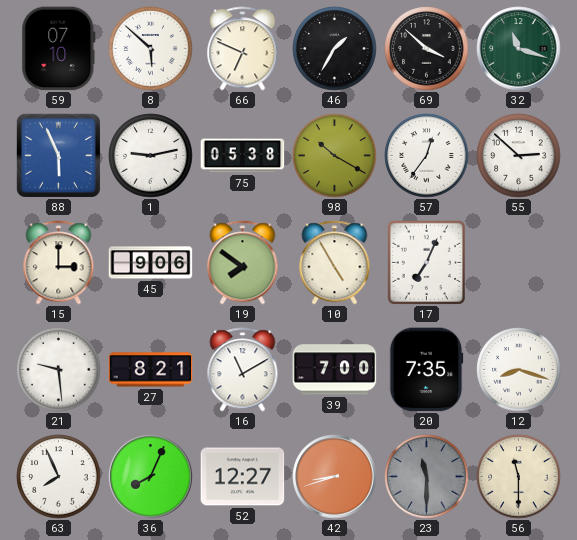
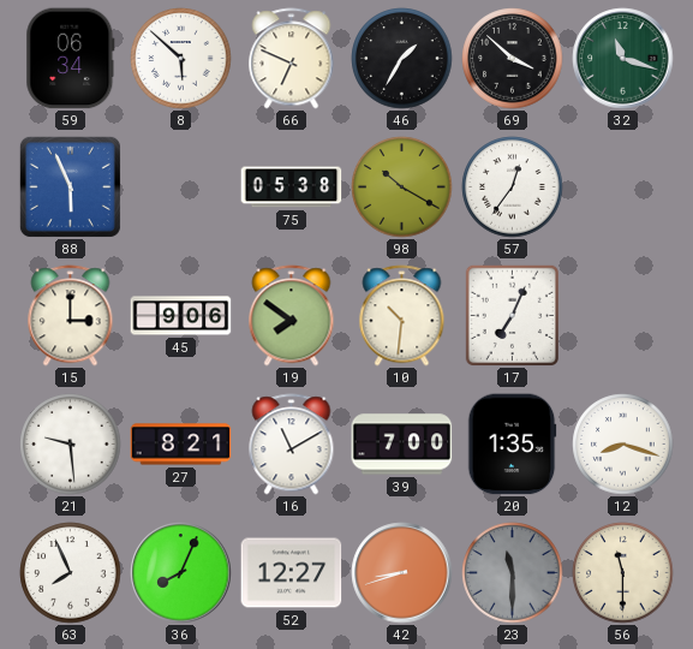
59: 07:10 -> 06:34 (71, 59)
1: 9:13 -> none (151, 156)
55: 2:52 -> none (519, 156)
10: 4:55 -> 10:31 (402, 316)
20: 7:35 -> 1:35 (512, 445)
